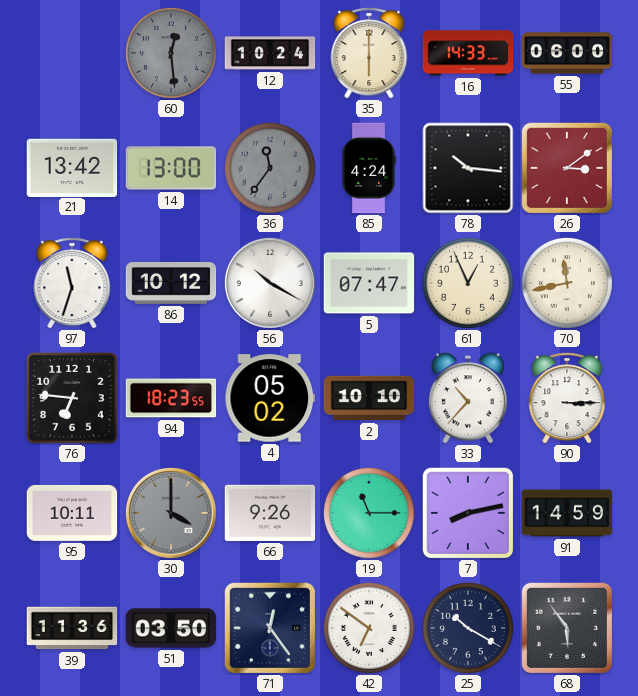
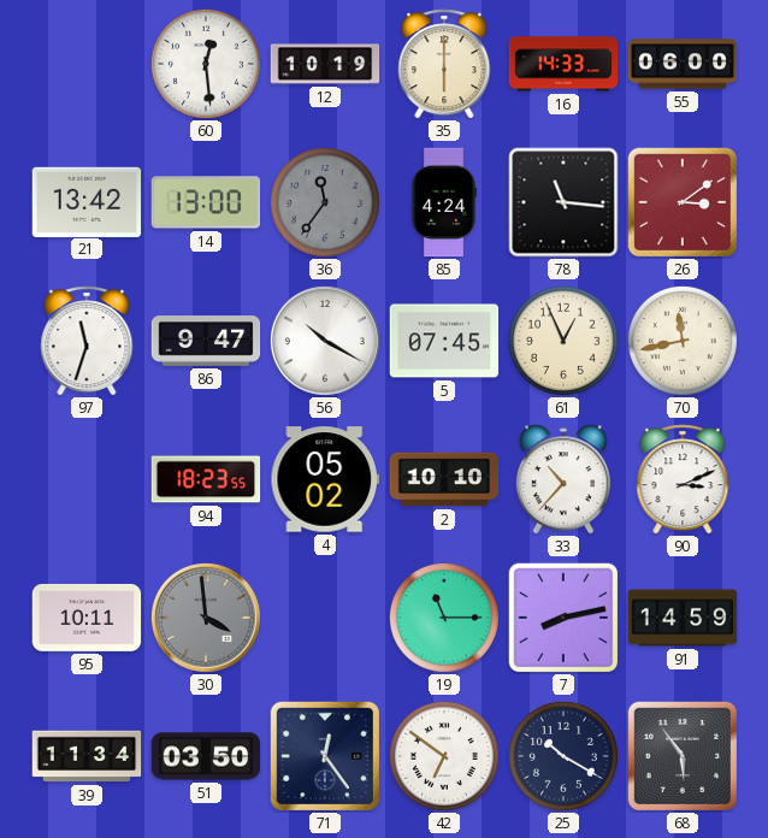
60 dial: grey -> white (206, 64)
12: 10:24 -> 10:19 (325, 64)
78: 10:16 -> 11:16 (563, 202)
86: 10:12 -> 9:47 (206, 341)
5: 07:47 -> 07:45 (444, 341)
76: 6:46 -> none (73, 399)
90: 3:15 -> 3:11 (683, 479)
30: 4:00 -> 3:59 (206, 618)
66: 9:26 -> none (270, 513)
39: 11:36 -> 11:34 (87, 756)
